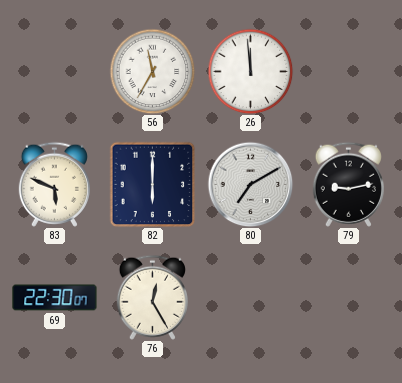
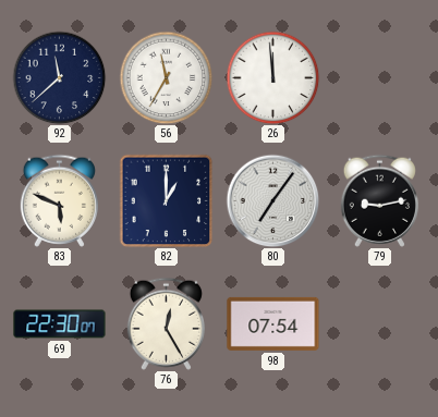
92: none -> 11:38 (59, 77)
82: 6:00 -> 1:00 (166, 200)
80: 7:10 -> 7:06 (272, 200)
98: none -> 07:54 (273, 323)
